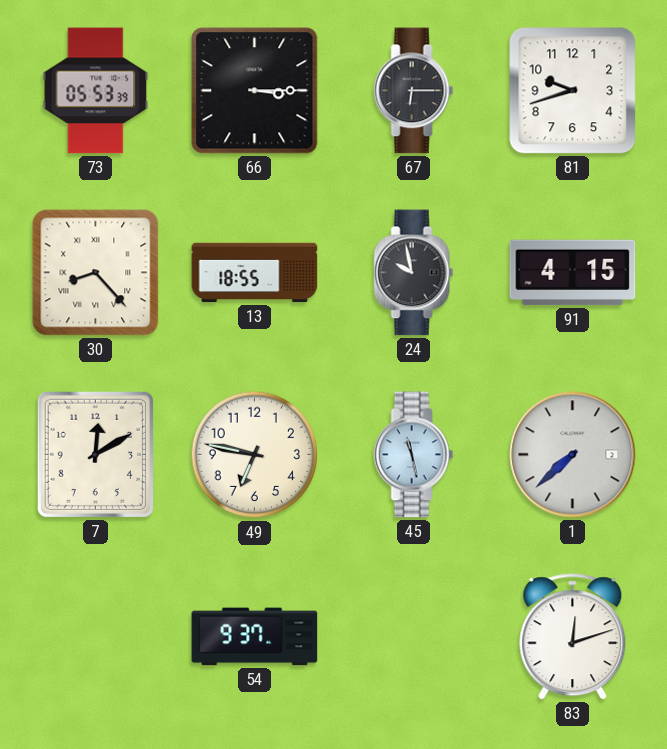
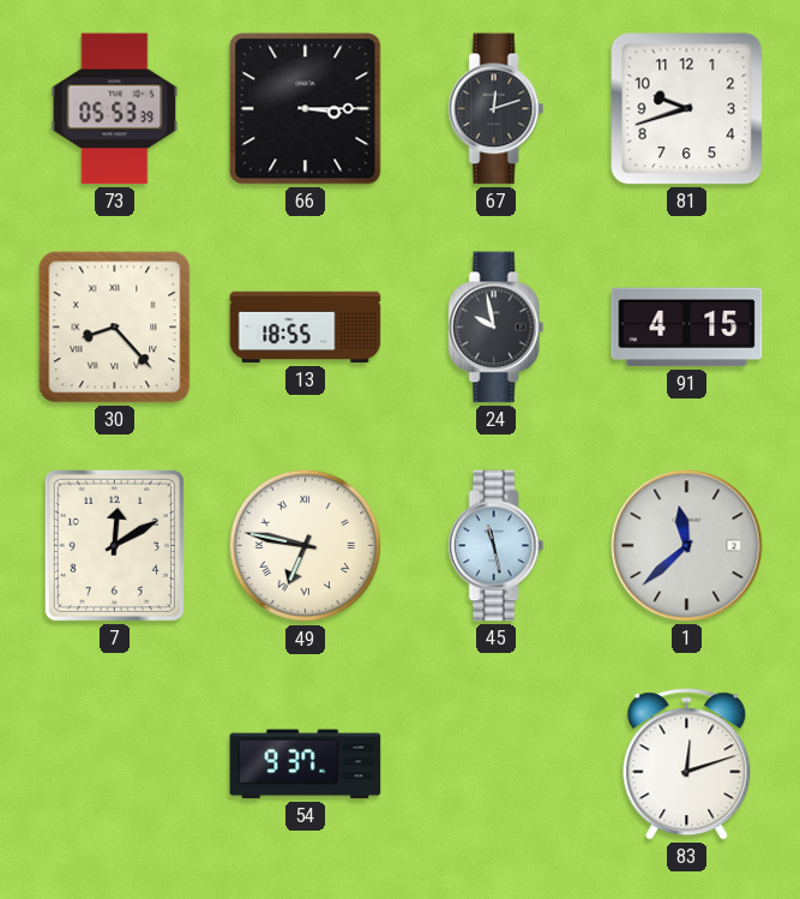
67: 6:15 -> 12:12 (497, 109)
49 numerals: Arabic -> Roman (306, 546)
1: 7:38 -> 11:38 (687, 546)
